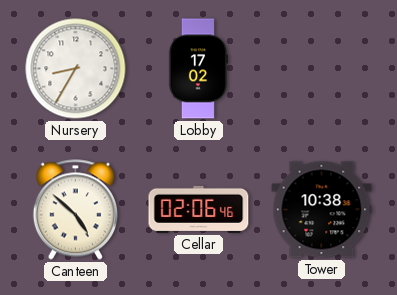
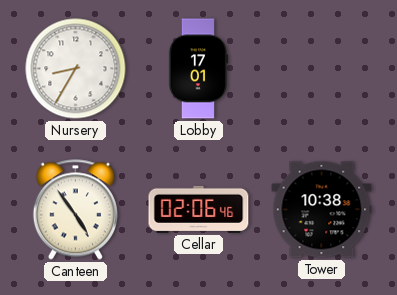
Lobby: 17:02 -> 17:01 (198, 69)
Canteen: 4:52 -> 4:54 (75, 210)
